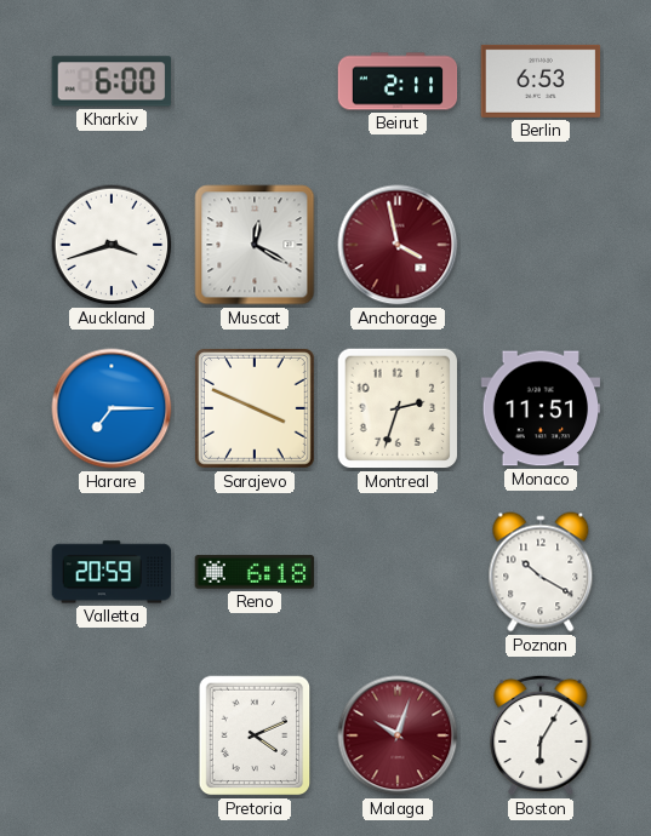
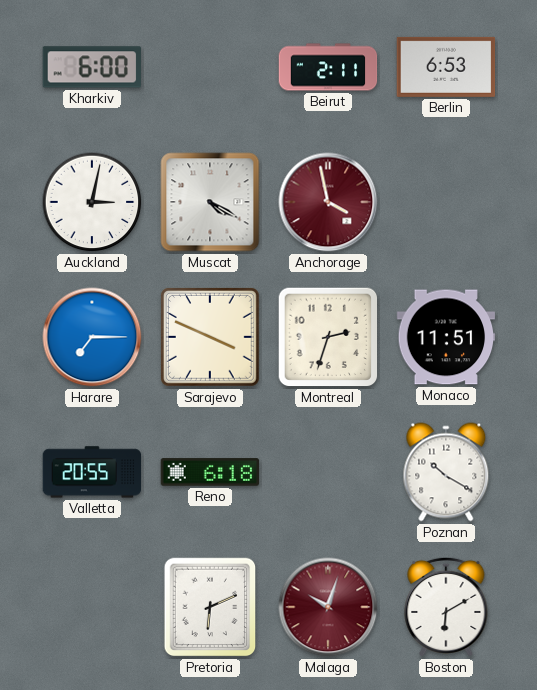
Auckland: 3:42 -> 3:02 (92, 202)
Muscat: 12:20 -> 4:20 (210, 202)
Valletta: 20:59 -> 20:55 (92, 472)
Pretoria: 4:11 -> 6:11 (210, 607)
Boston: 6:05 -> 6:10 (446, 607)
